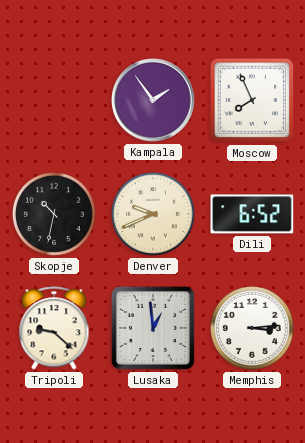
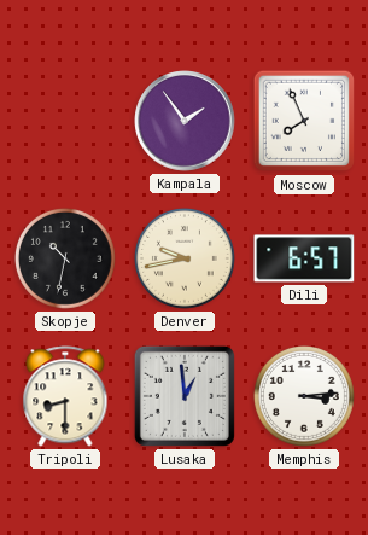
Denver: 9:41 -> 9:43 (185, 258)
Dili: 6:52 -> 6:57 (304, 258)
Tripoli: 9:22 -> 8:30 (65, 396)
